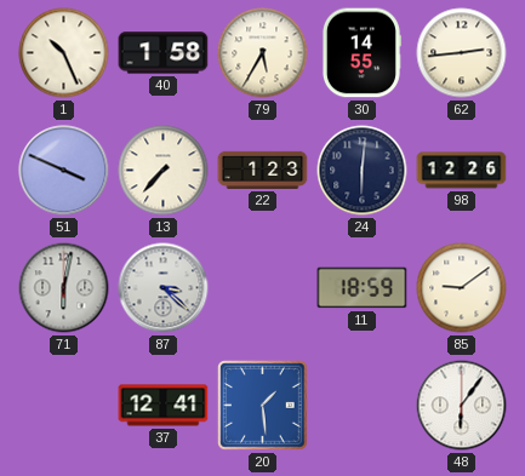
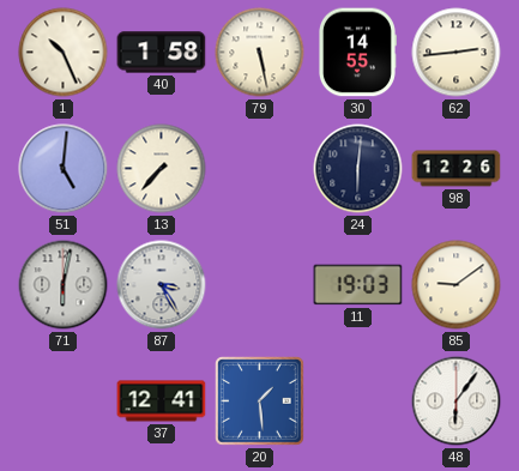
79: 5:35 -> 5:28 (260, 53)
51: 3:49 -> 5:01 (64, 169)
22: 1:23 -> none (263, 170)
87: 3:22 -> 3:25 (162, 285)
11: 18:59 -> 19:03 (358, 285)
